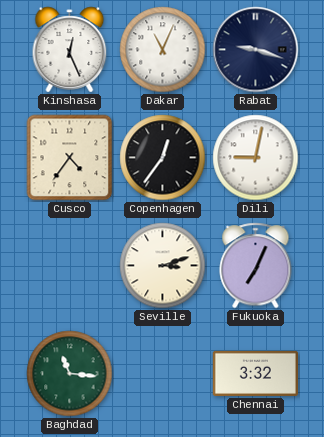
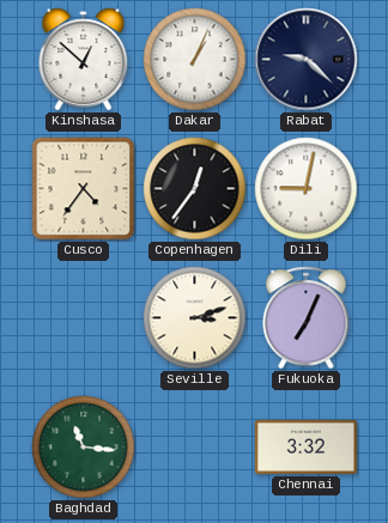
Kinshasa: 12:26 -> 12:52 (84, 60)
Dakar: 11:04 -> 1:04 (195, 60)
Rabat: 9:18 -> 9:22 (307, 60)
